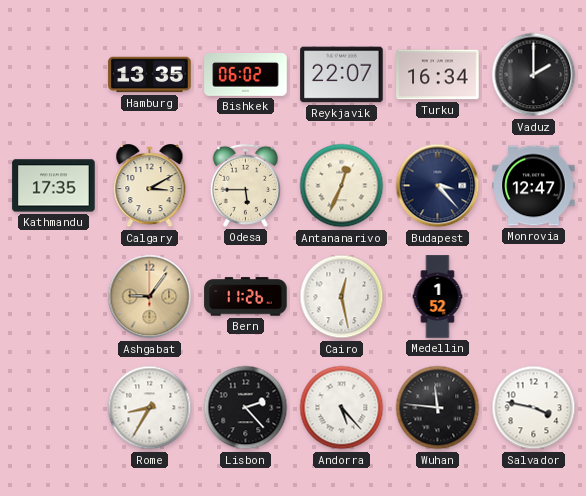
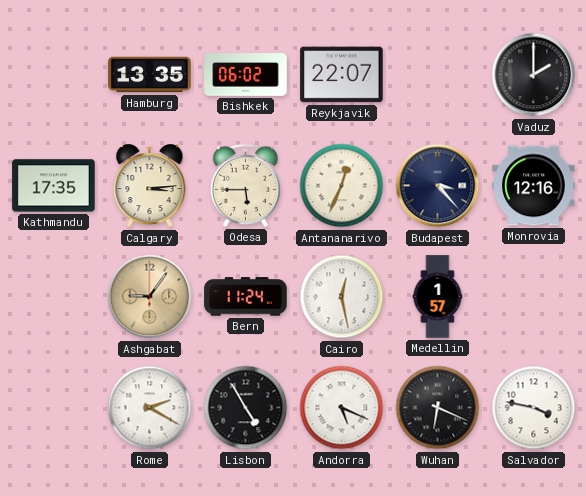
Turku: 16:34 -> none (438, 75)
Calgary: 3:10 -> 3:14 (150, 186)
Monrovia: 12:47 -> 12:16 (534, 186)
Bern: 11:26 -> 11:24 (246, 297)
Medellin: 1:52 -> 1:57 (438, 297)
Rome: 8:35 -> 2:20 (150, 408)
Lisbon: 2:23 -> 4:55 (246, 408)
Andorra: 5:23 -> 5:19 (342, 408)
Wuhan: 11:46 -> 6:19 (438, 408)
